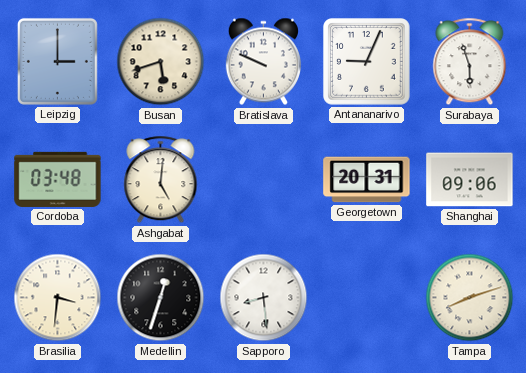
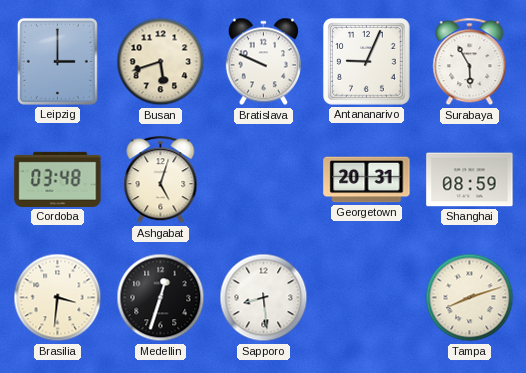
Surabaya: 5:57 -> 5:55 (470, 62)
Ashgabat: 5:01 -> 5:03 (161, 180)
Shanghai: 09:06 -> 08:59 (470, 180)
